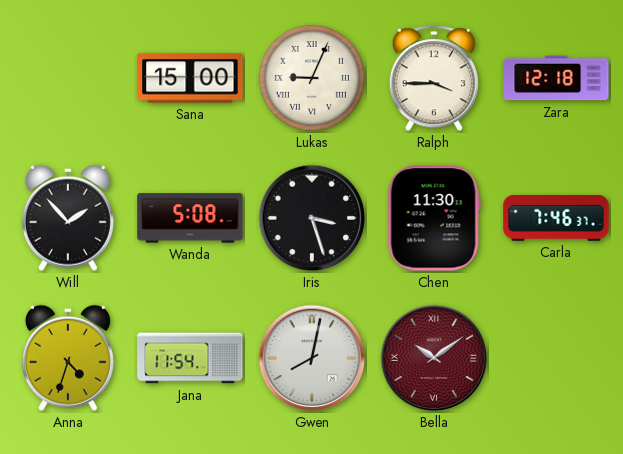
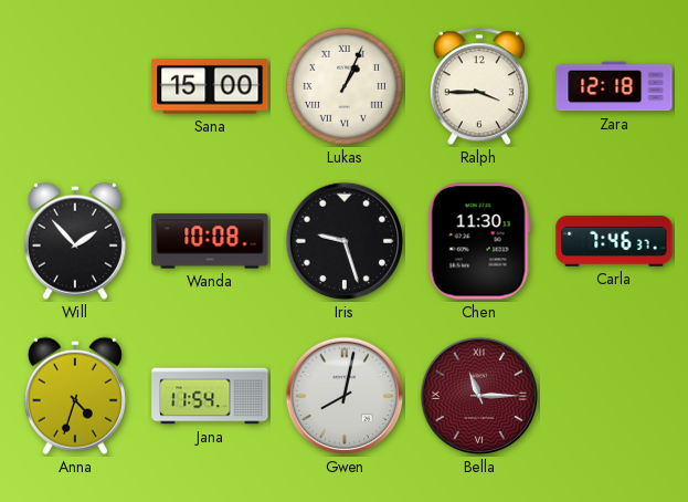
Lukas: 9:04 -> 1:04 (345, 86)
Wanda: 5:08 -> 10:08 (210, 241)
Iris: 3:27 -> 9:27 (345, 241)
Bella: 10:09 -> 11:15 (479, 396)
